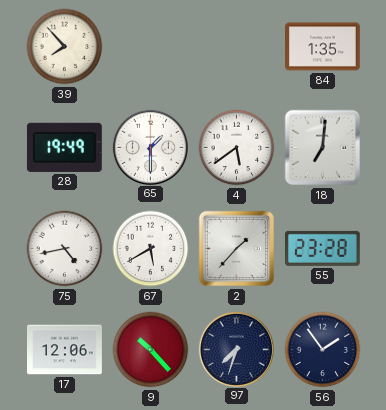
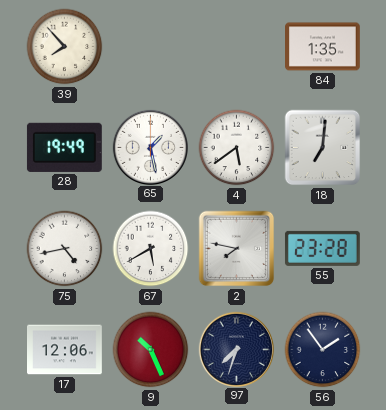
65: 1:30 -> 1:28 (150, 147)
2: 1:37 -> 7:47 (237, 249)
9: 10:23 -> 10:26 (151, 350)
